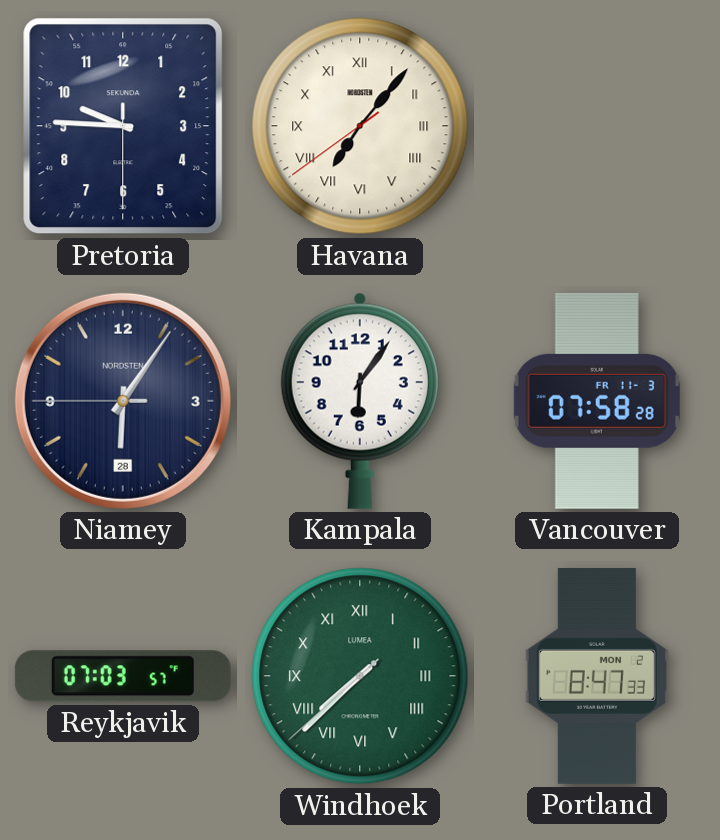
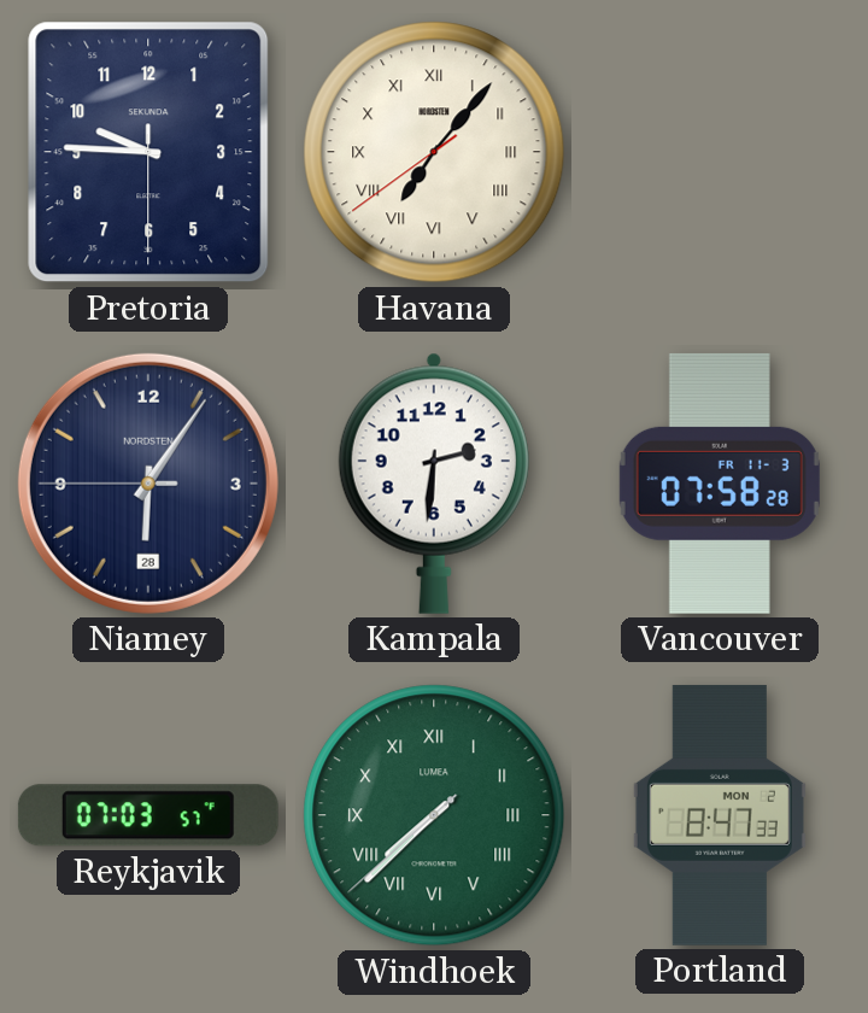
Kampala: 6:06 -> 2:31 (434, 484)
